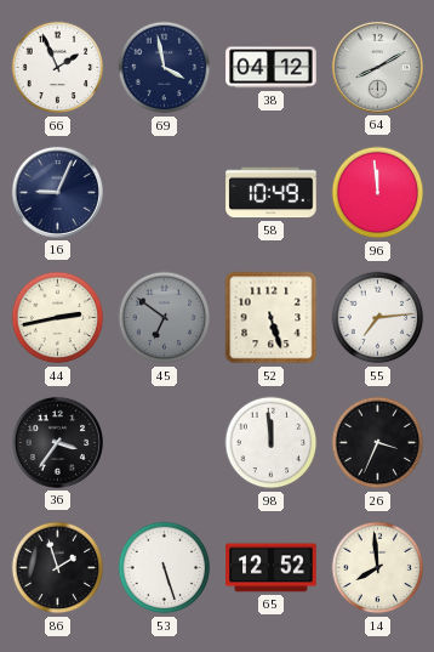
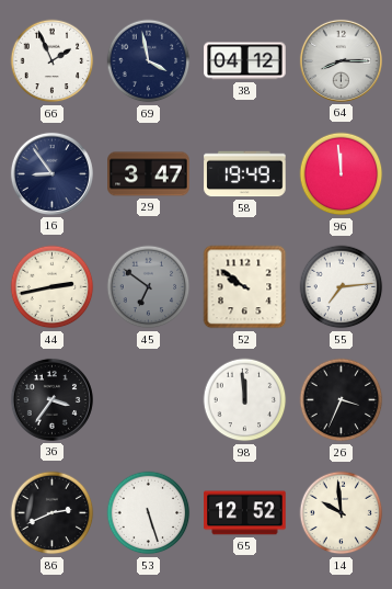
64: 8:10 -> 8:15 (341, 60)
16: 9:04 -> 8:54 (51, 173)
29: none -> 3:47 (149, 174)
58: 10:49 -> 19:49 (245, 174)
52: 5:27 -> 9:51 (245, 287)
86: 1:57 -> 2:41 (53, 513)
14: 7:59 -> 9:59 (342, 513)
